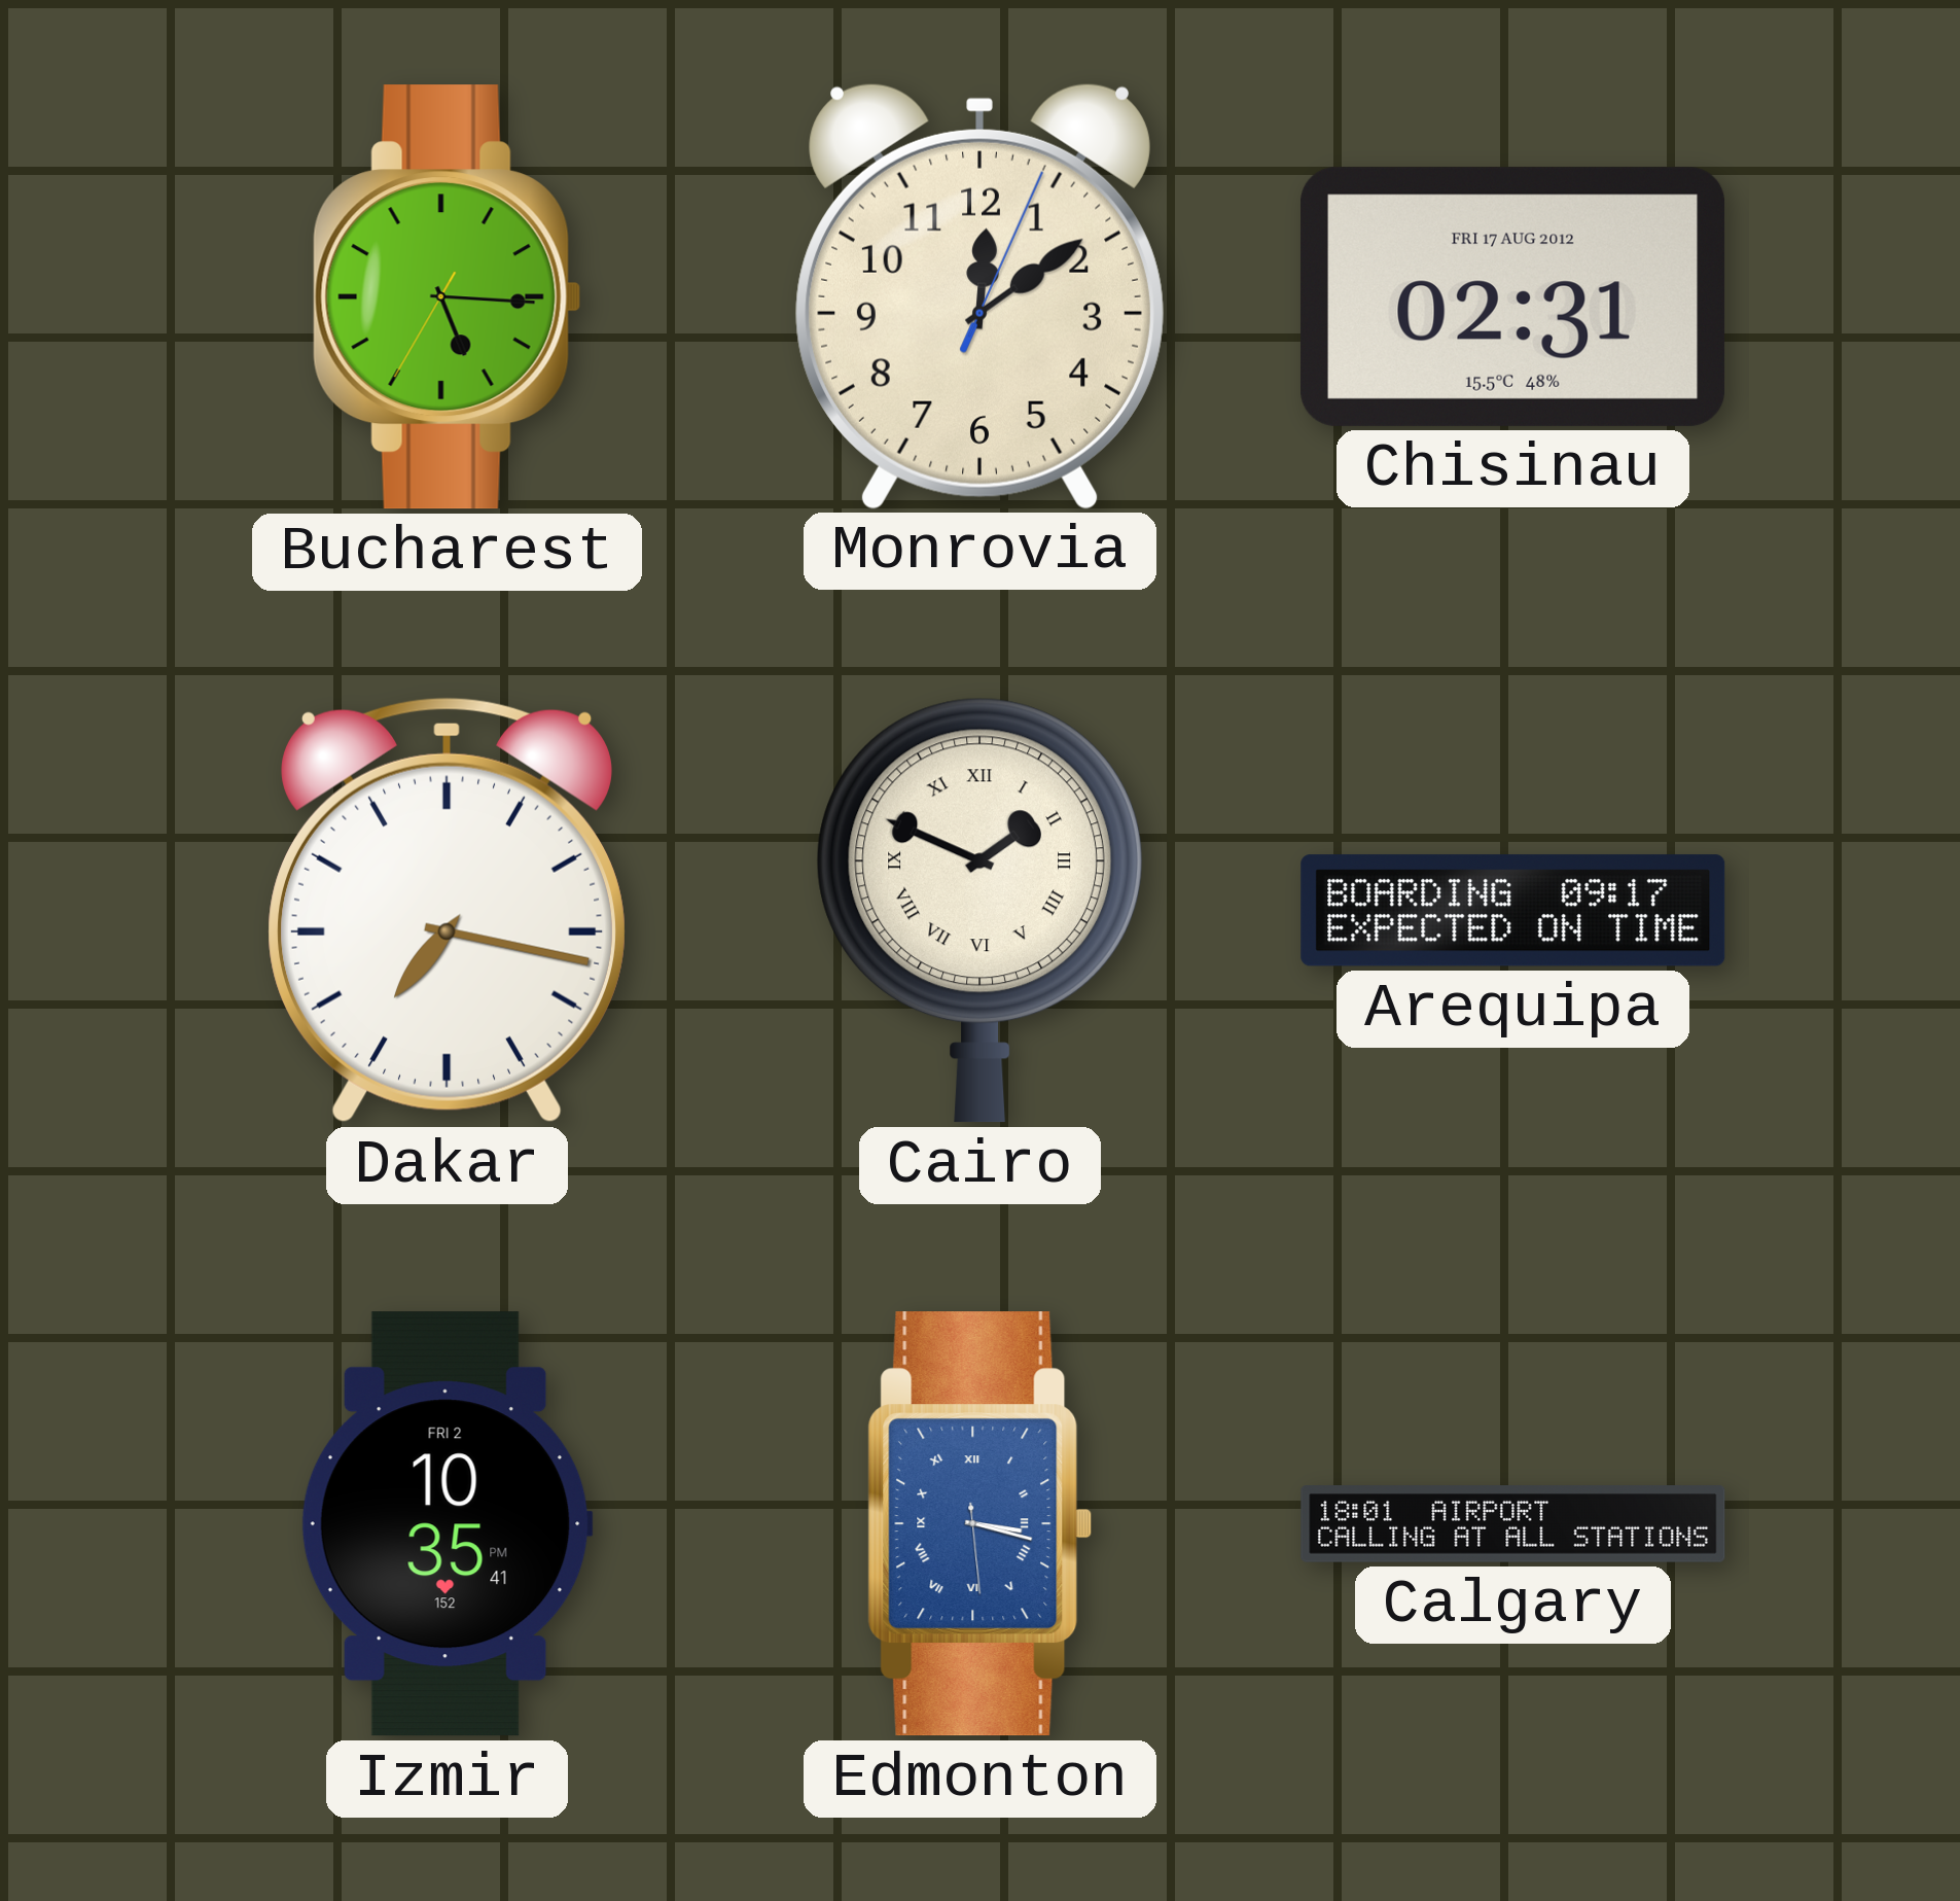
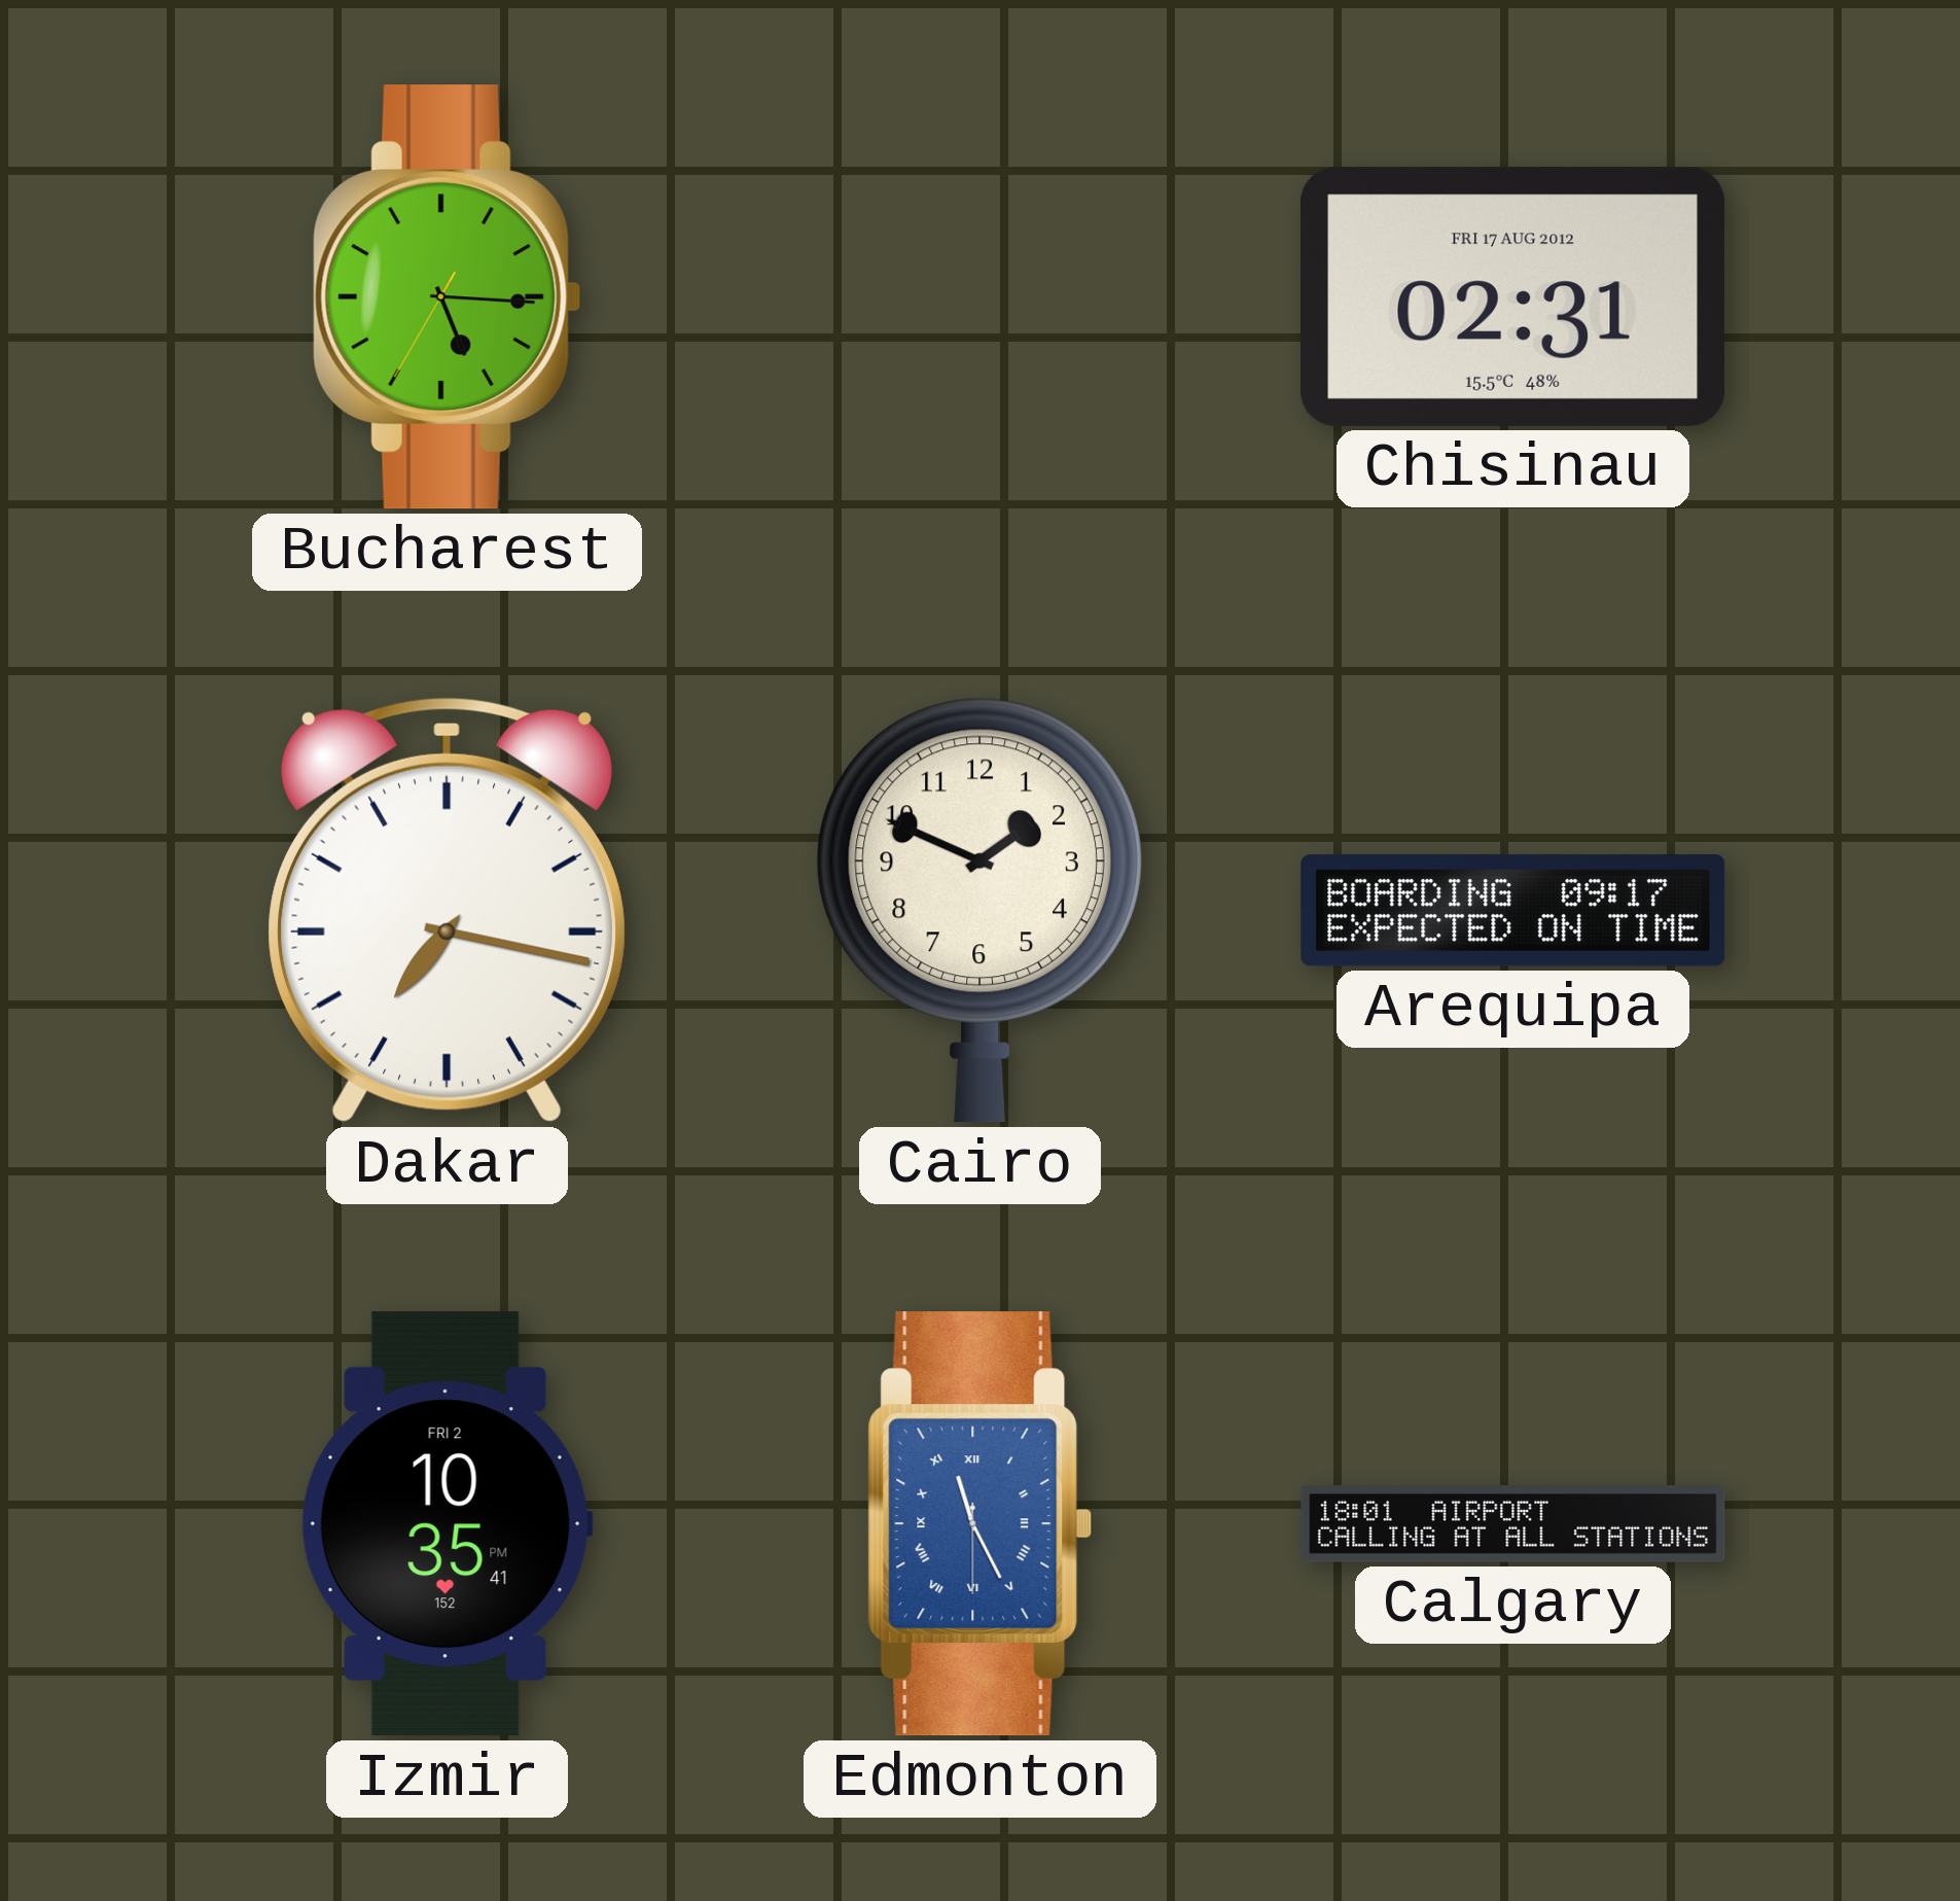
Monrovia: 12:09 -> none (979, 296)
Cairo numerals: Roman -> Arabic (979, 910)
Edmonton: 3:17 -> 11:25 (981, 1524)
